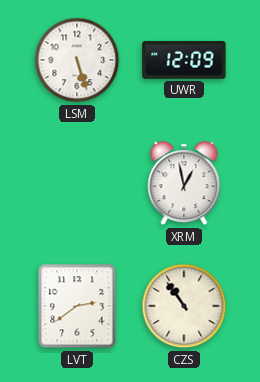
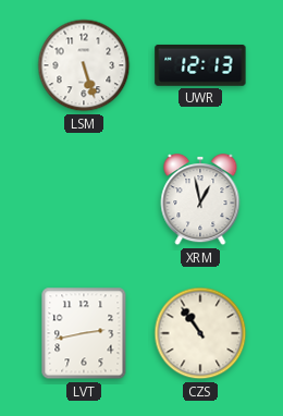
UWR: 12:09 -> 12:13 (200, 65)
LVT: 2:39 -> 2:43 (84, 333)
